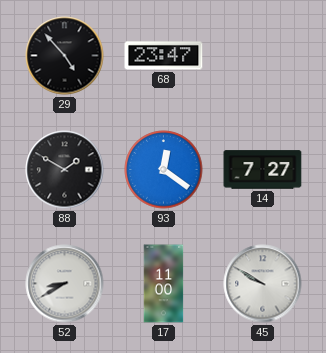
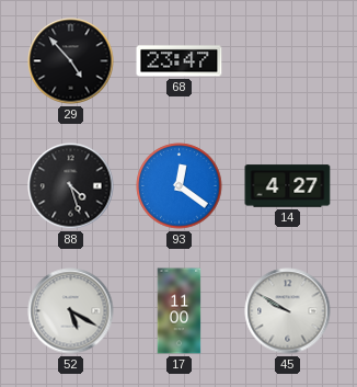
88: 1:50 -> 4:27 (71, 186)
14: 7:27 -> 4:27 (288, 186)
52: 8:40 -> 5:20 (71, 311)
